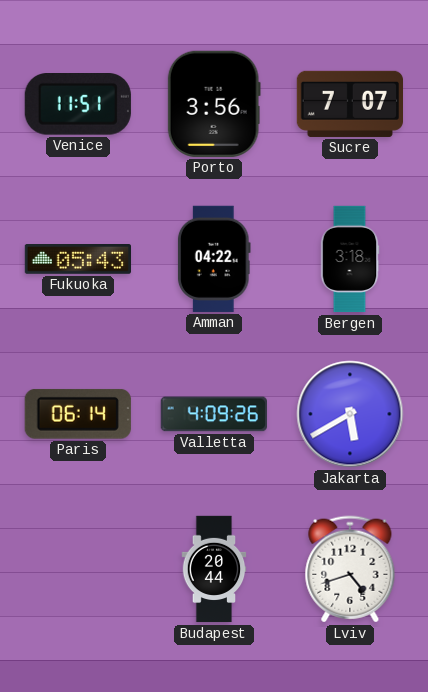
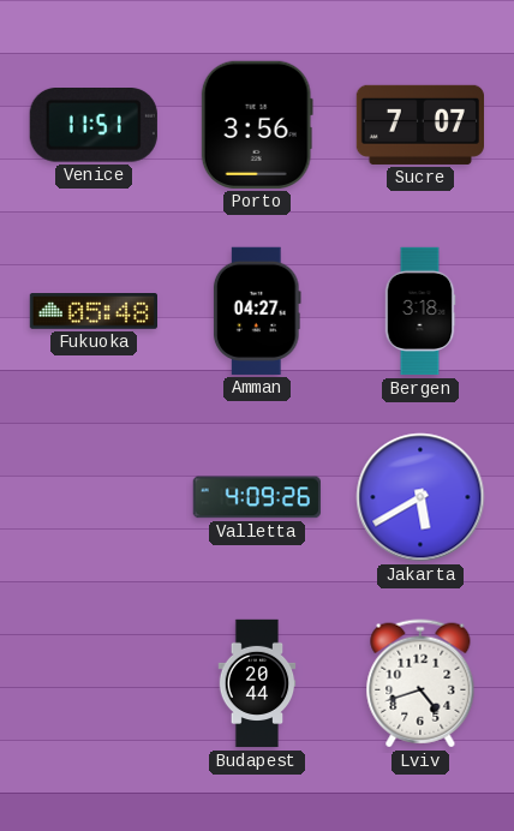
Fukuoka: 05:43 -> 05:48 (92, 312)
Amman: 04:22 -> 04:27 (257, 311)
Paris: 06:14 -> none (78, 414)
